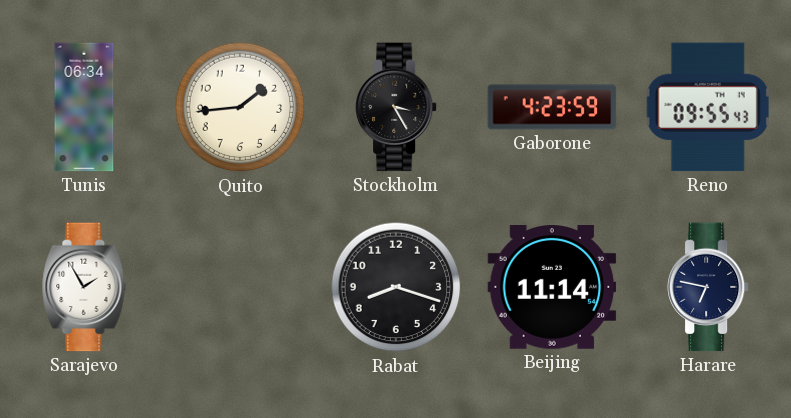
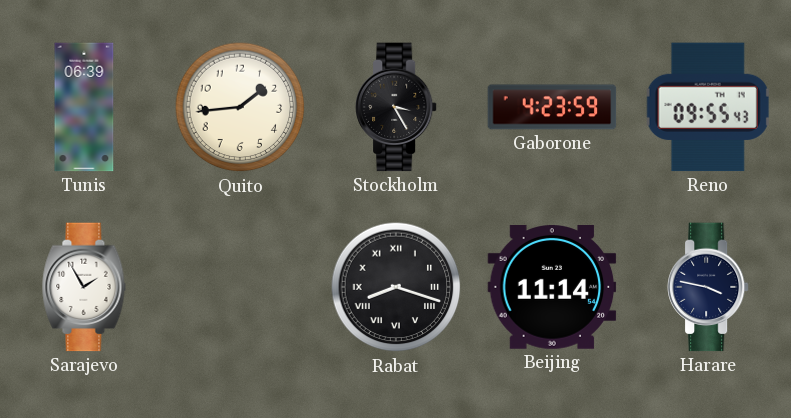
Tunis: 06:34 -> 06:39 (84, 107)
Rabat numerals: Arabic -> Roman (396, 287)
Harare: 6:47 -> 3:47 (708, 287)
